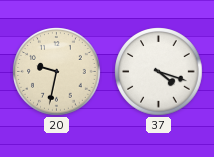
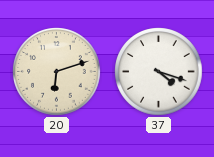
20: 9:32 -> 6:12 (57, 72)
